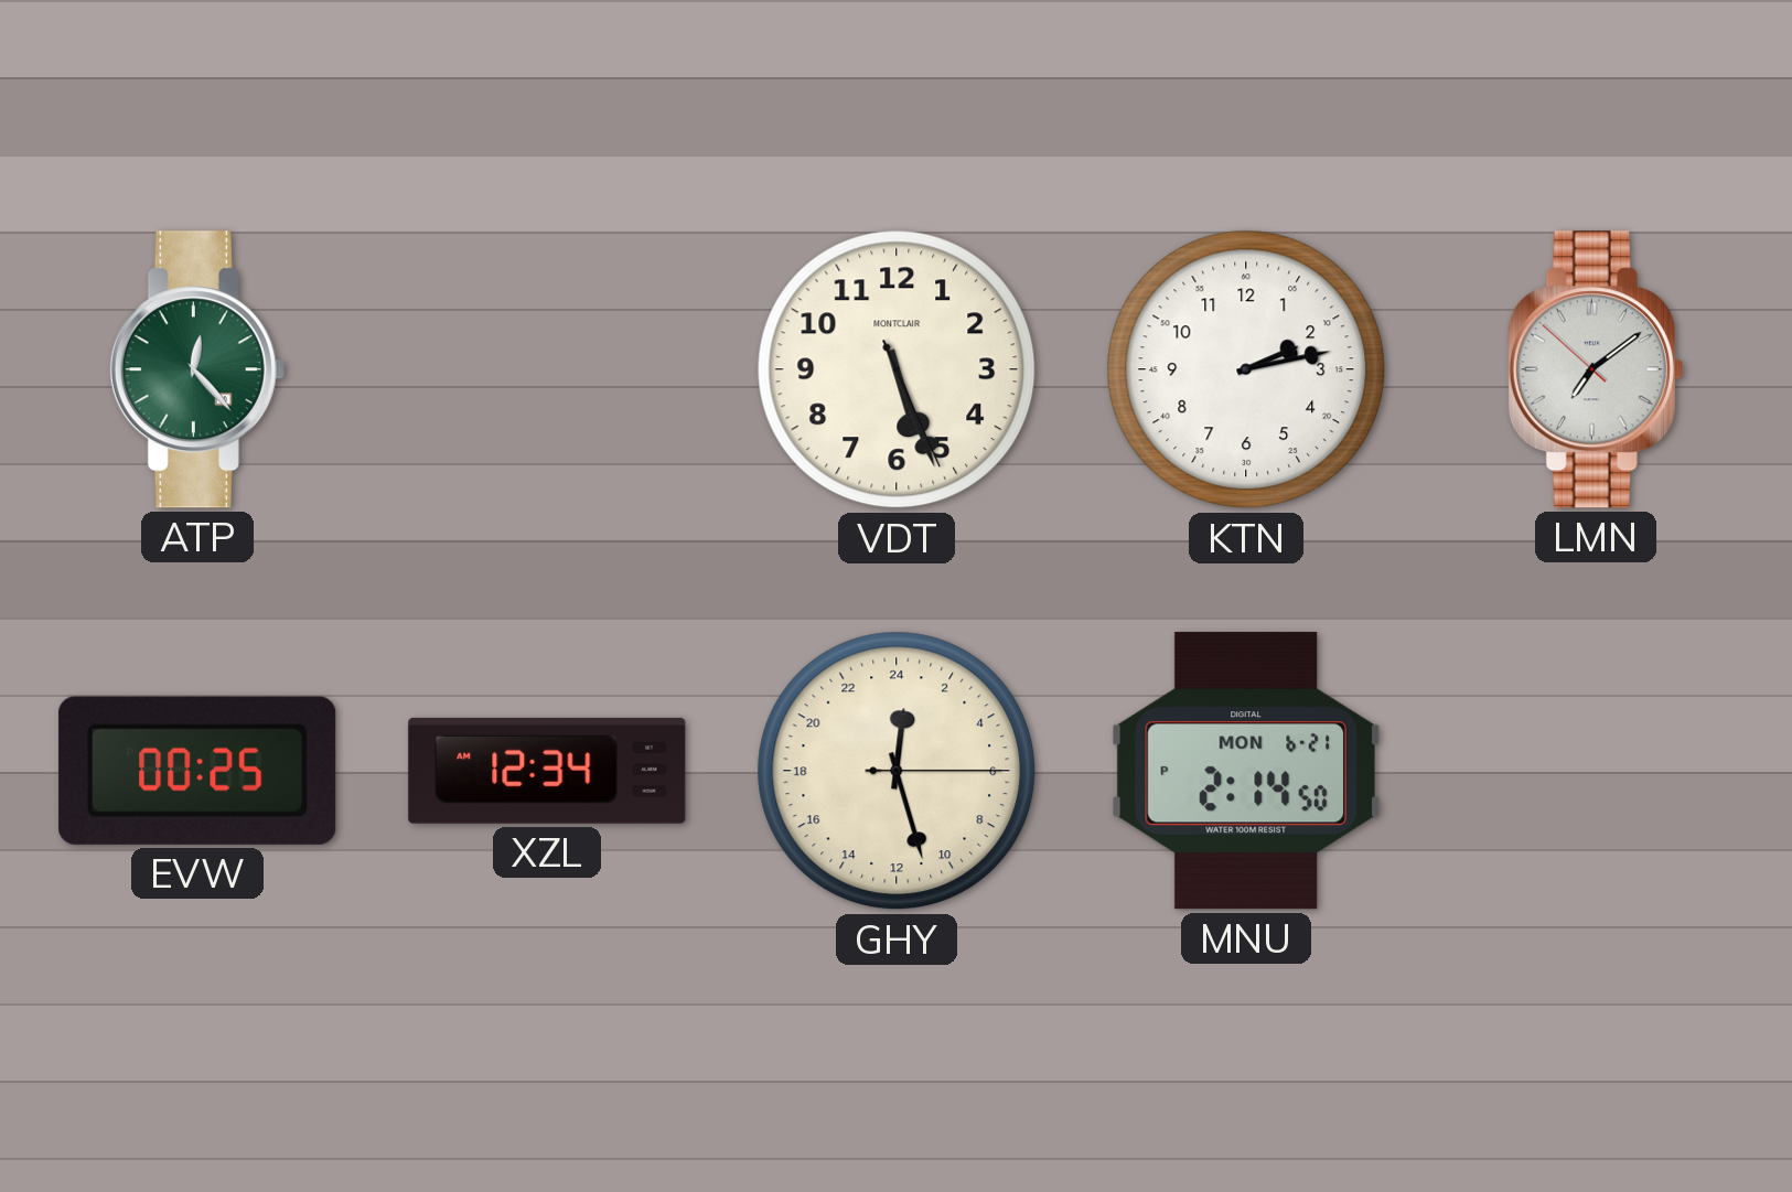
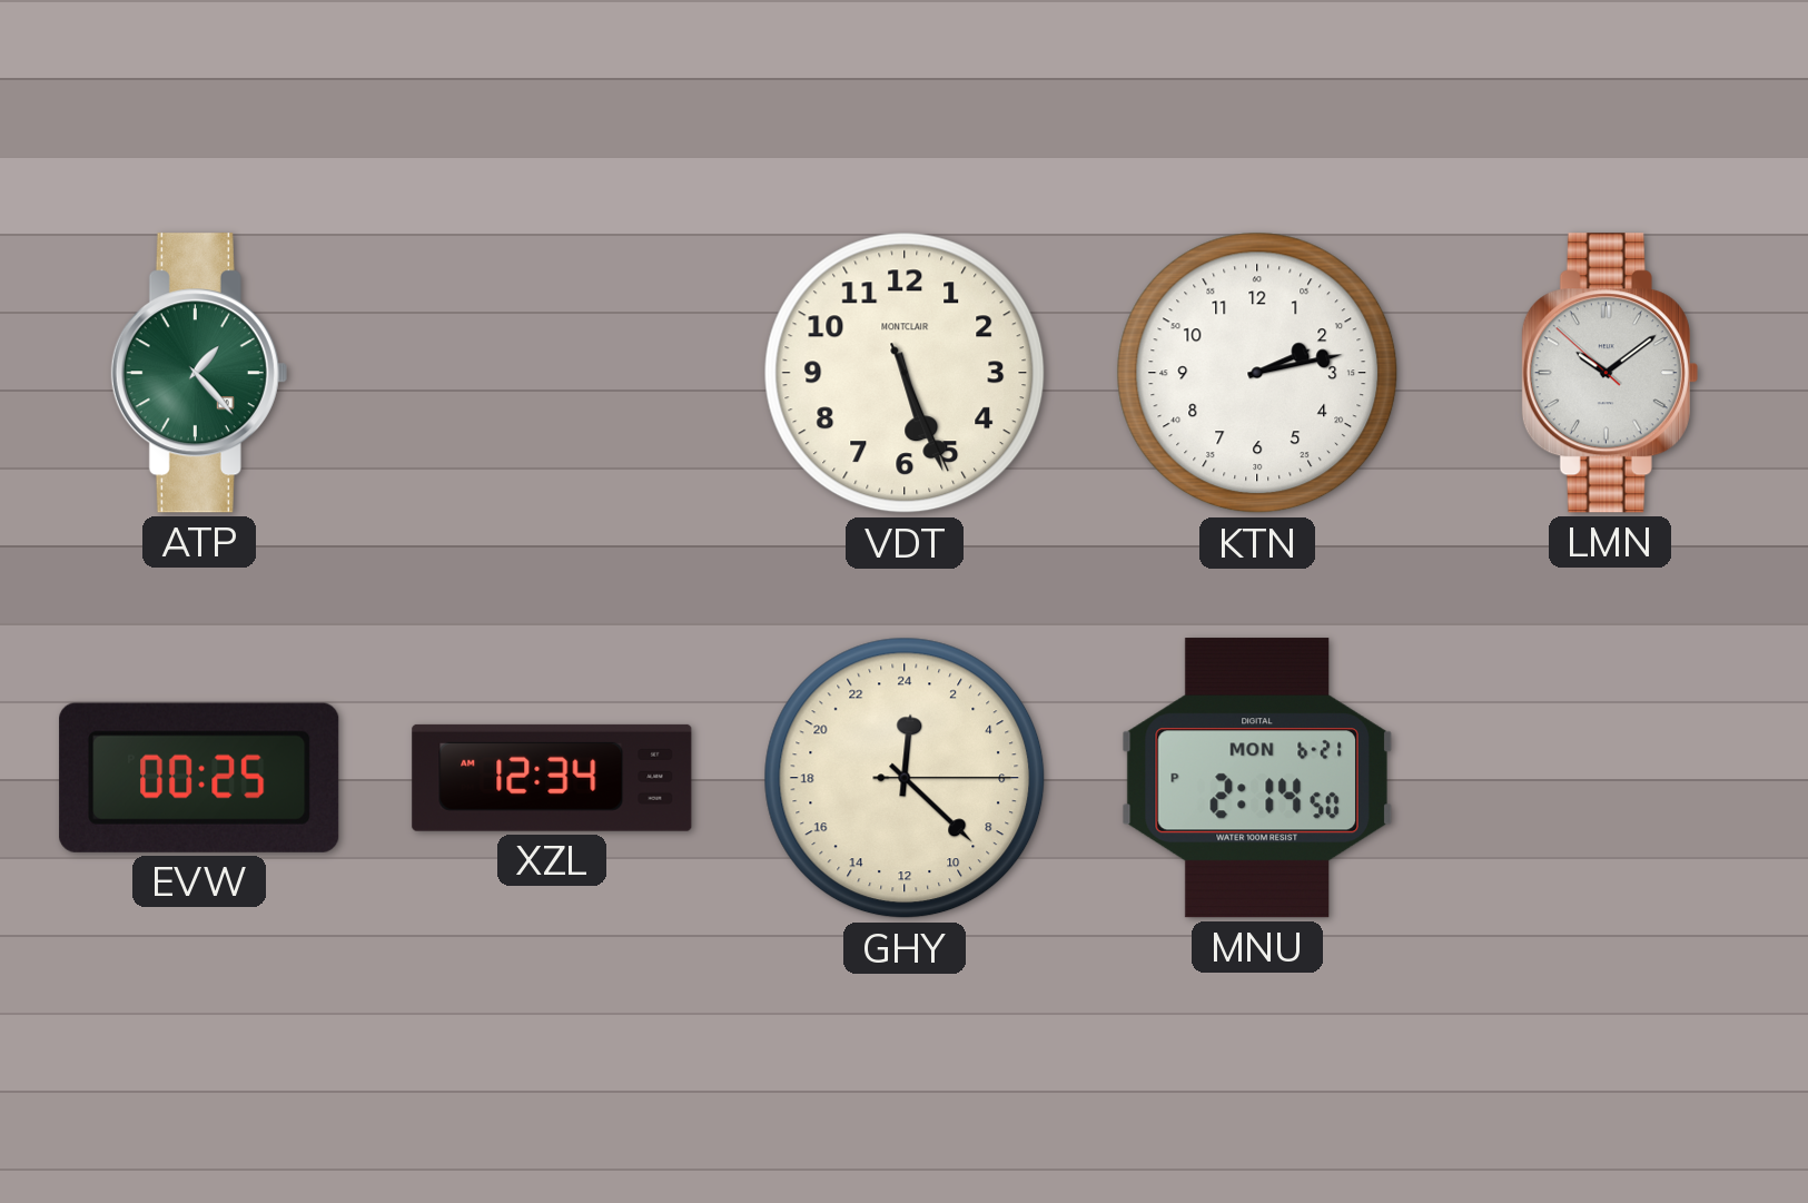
ATP: 12:23 -> 1:23 (199, 373)
LMN: 7:08 -> 10:08 (1610, 373)
GHY: 0:27 -> 0:22 (905, 778)
